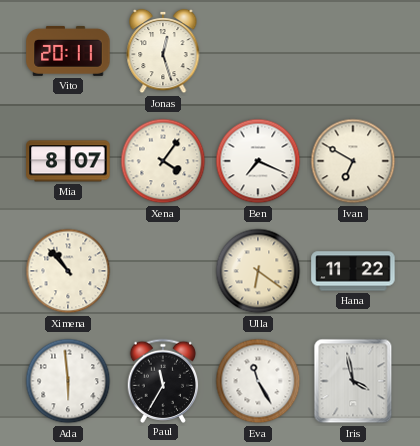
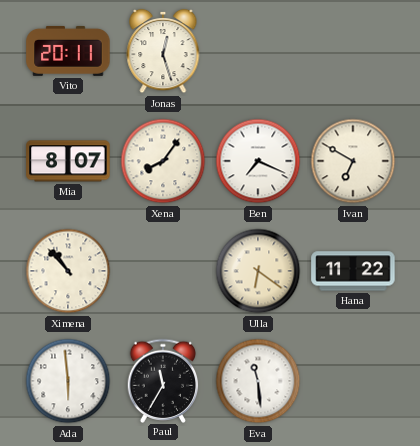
Xena: 4:06 -> 8:06 (163, 161)
Eva: 11:25 -> 11:29 (258, 381)
Iris: 3:58 -> none (353, 381)
